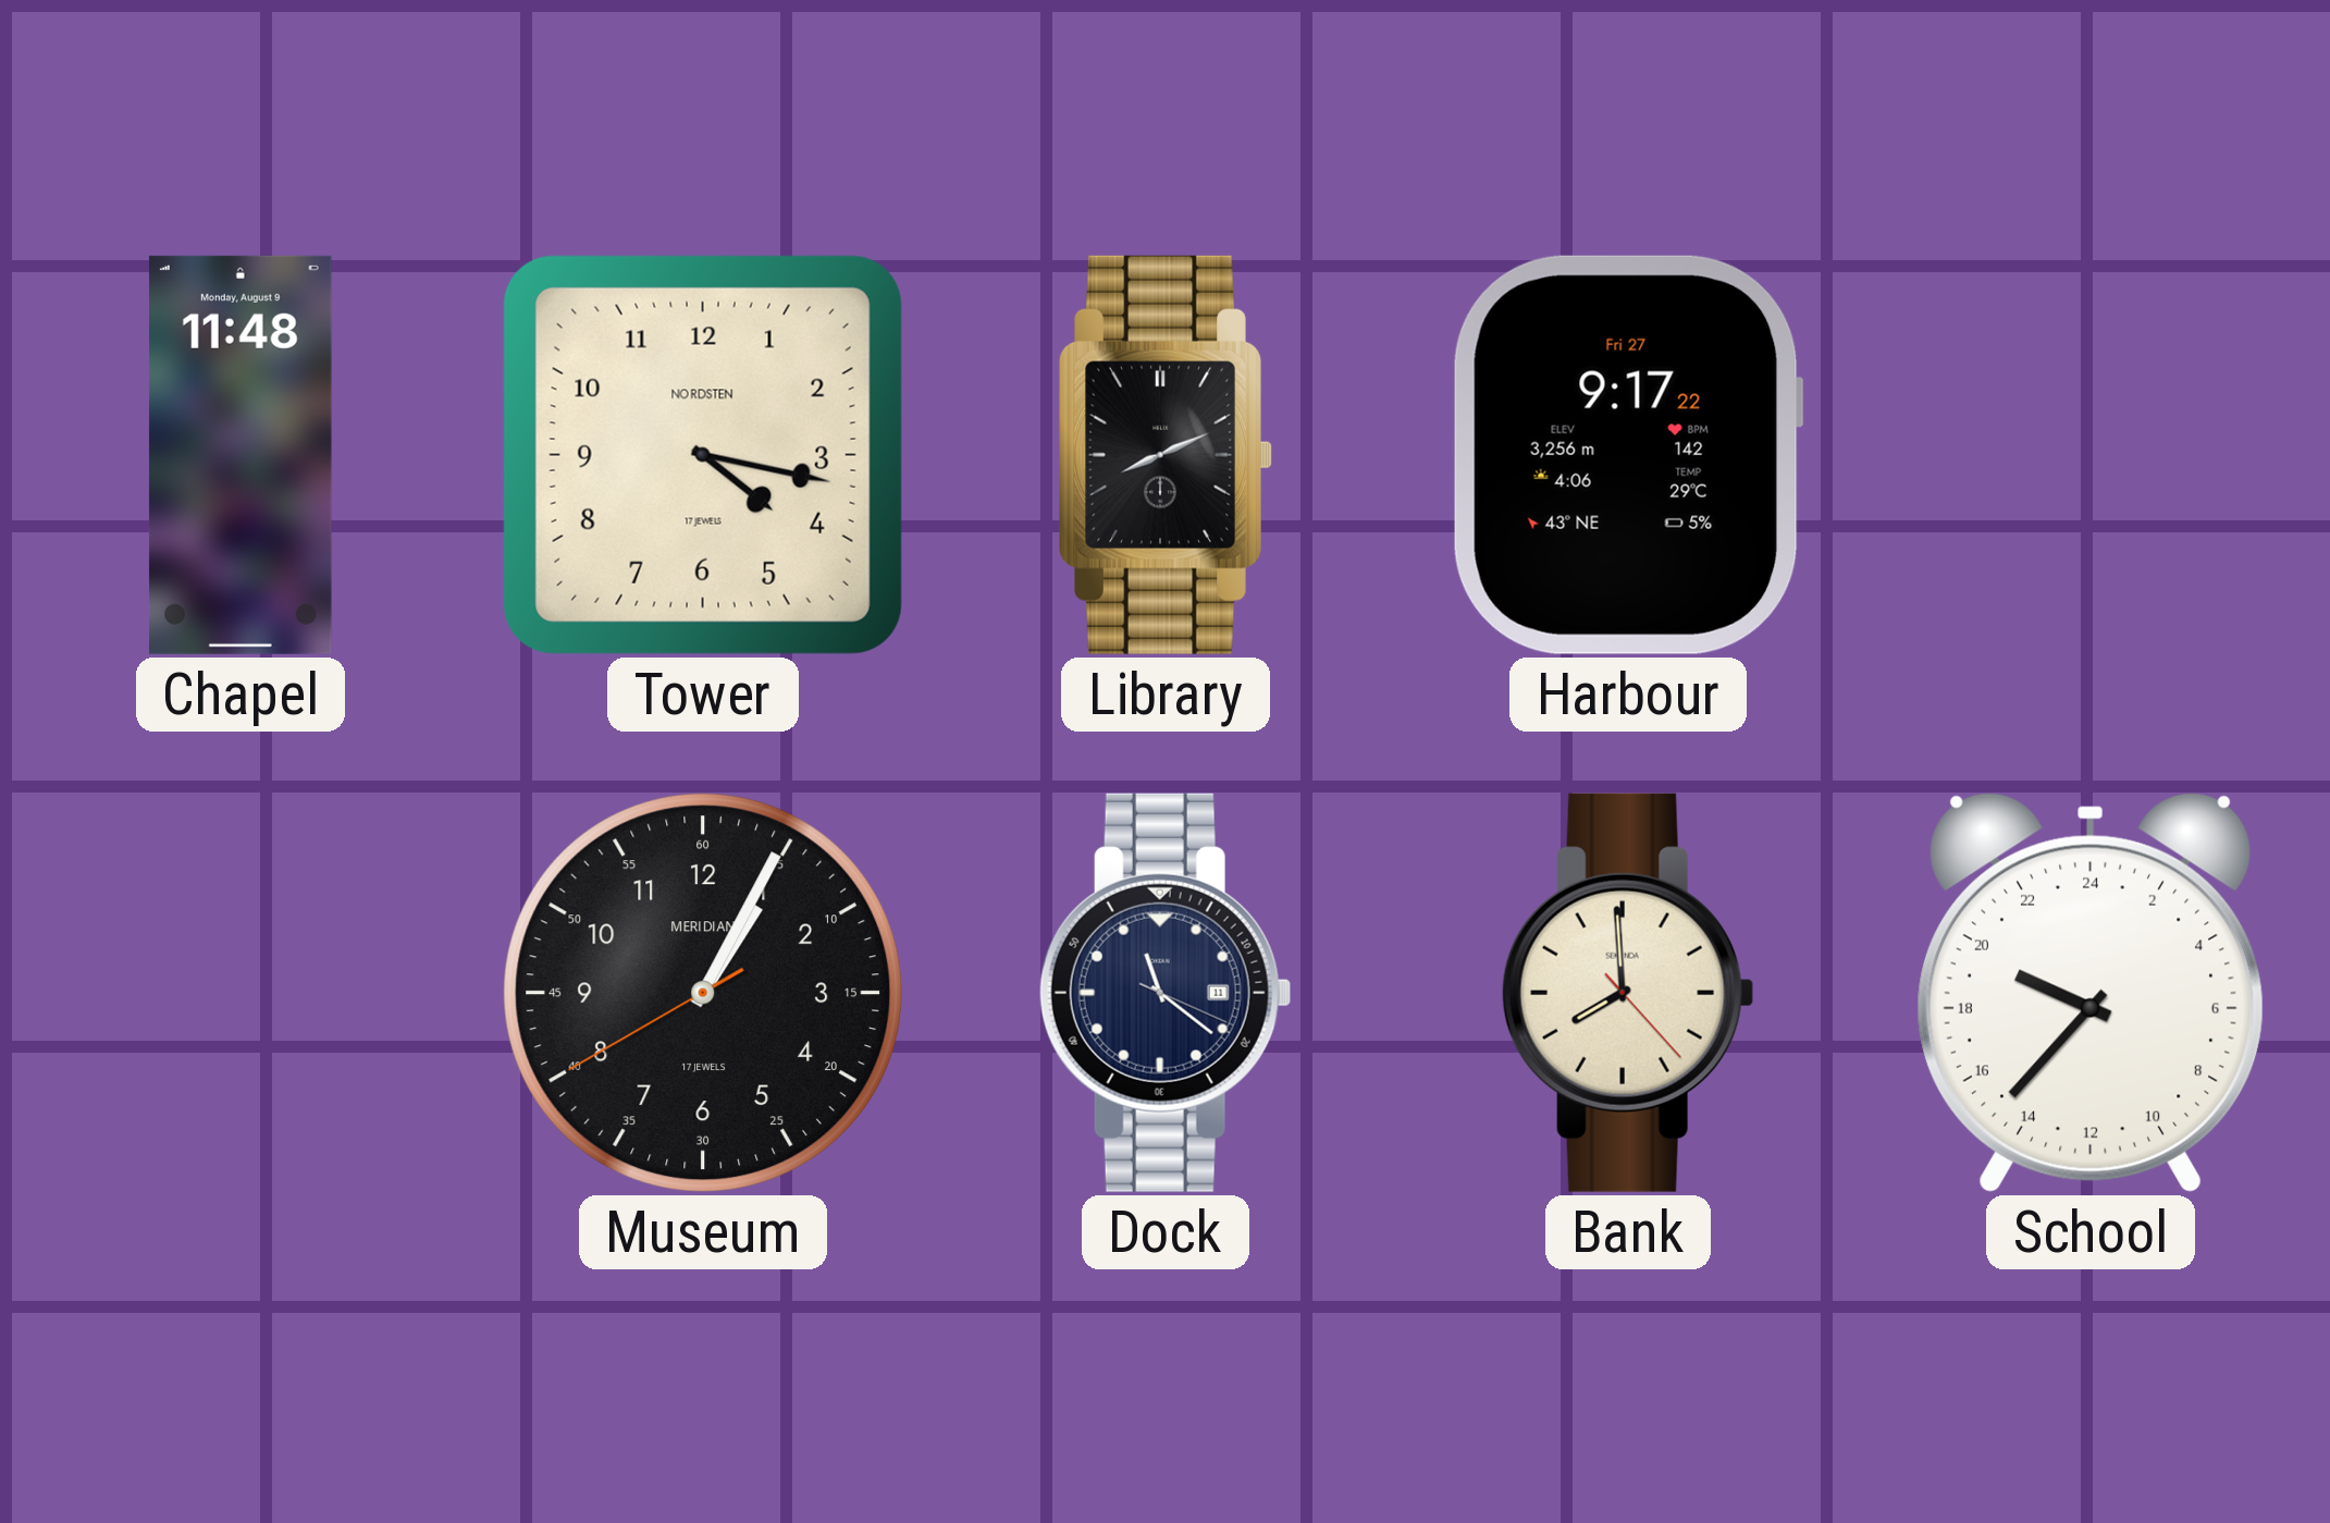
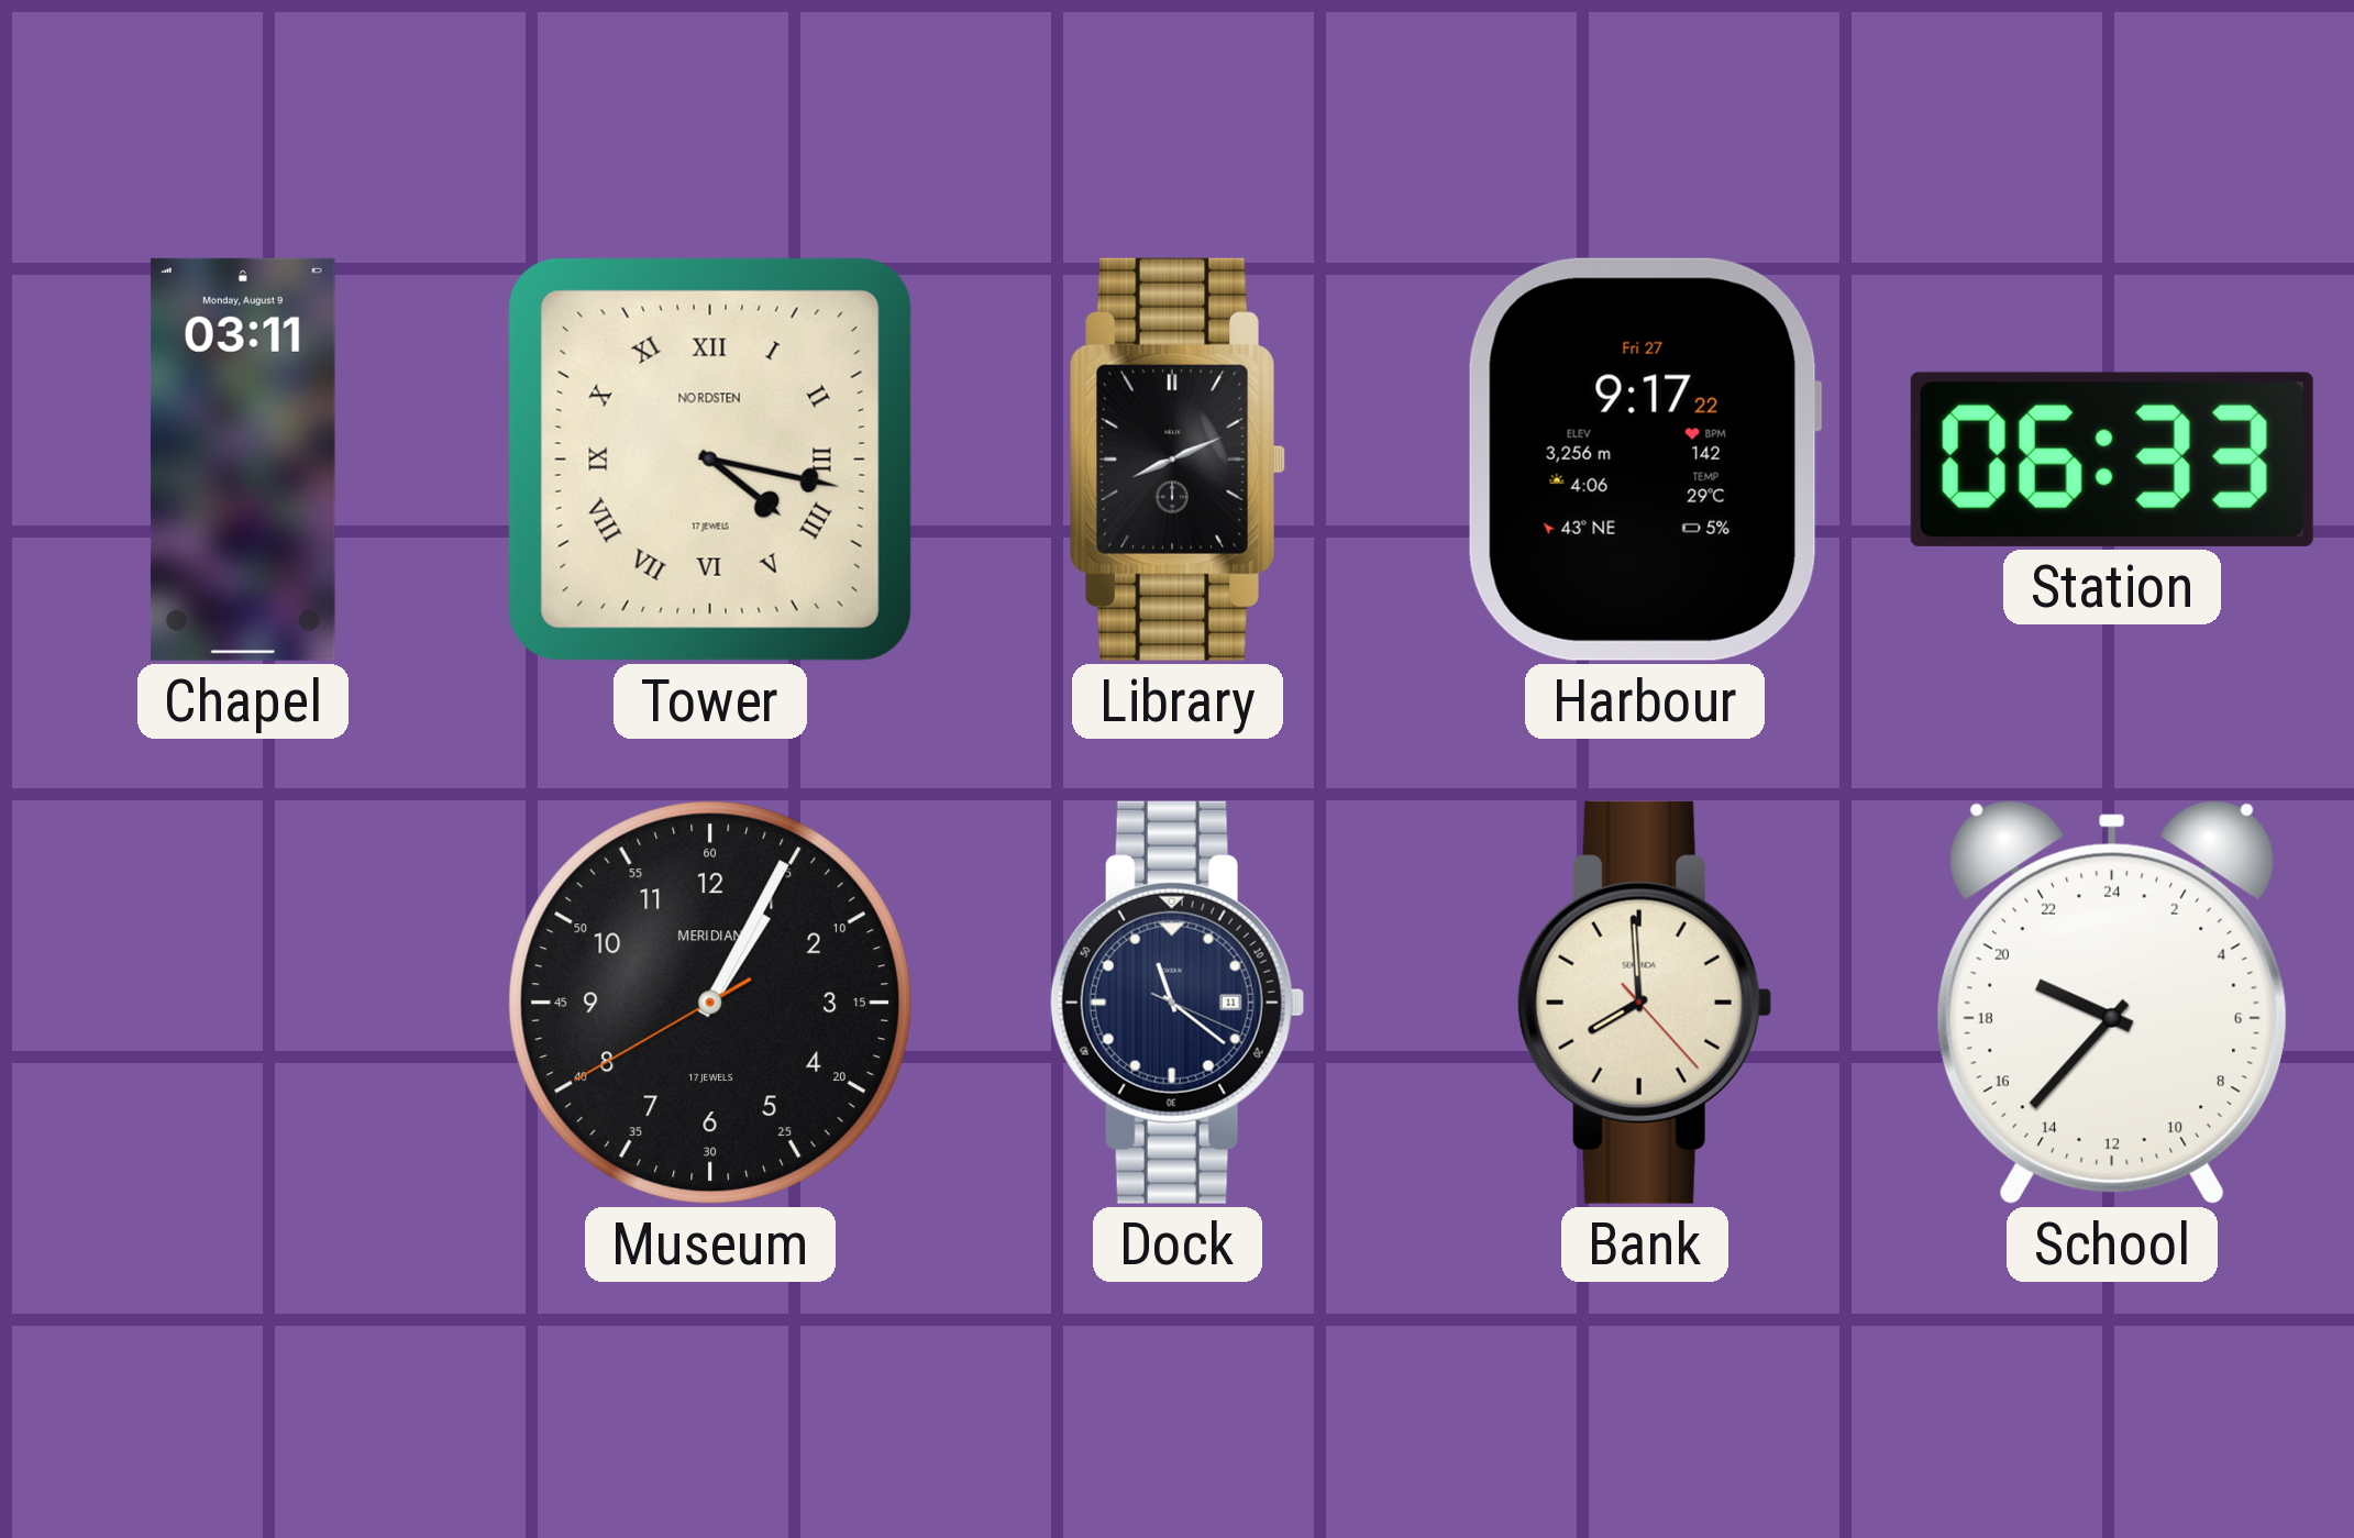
Chapel: 11:48 -> 03:11 (243, 460)
Tower numerals: Arabic -> Roman (710, 460)
Station: none -> 06:33 (2112, 460)
